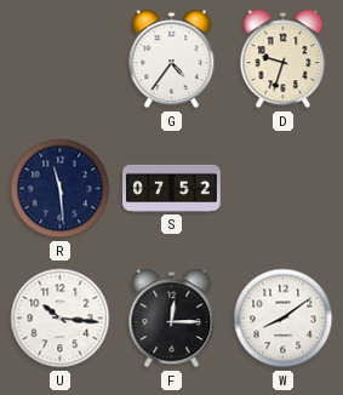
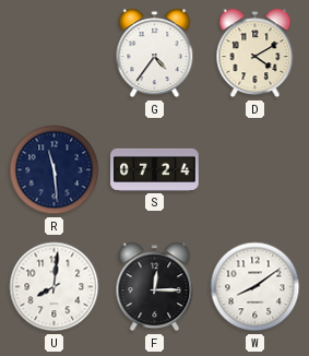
D: 9:33 -> 4:10 (255, 54)
S: 07:52 -> 07:24 (155, 169)
U: 10:16 -> 8:01 (55, 287)
